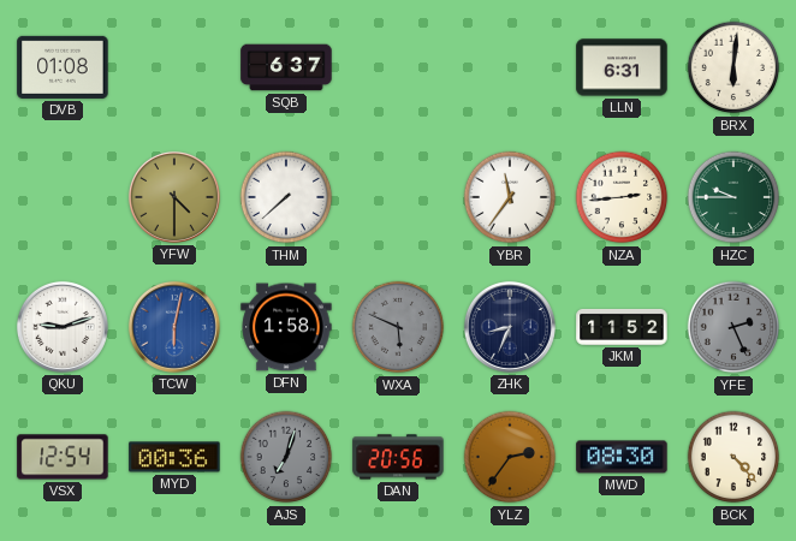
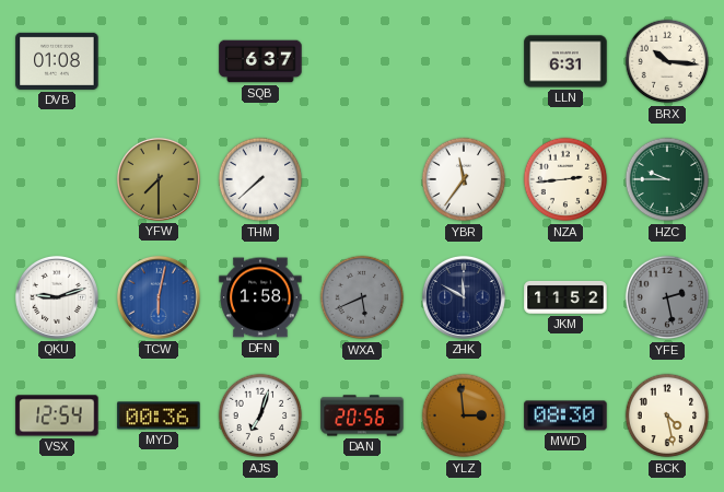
BRX: 6:01 -> 10:16 (667, 61)
YFW: 4:30 -> 7:30 (159, 179)
WXA: 5:49 -> 5:41 (362, 297)
ZHK: 8:34 -> 11:50 (464, 297)
YFE: 2:26 -> 2:28 (667, 297)
AJS dial: grey -> white (260, 415)
YLZ: 2:36 -> 2:59 (464, 415)
BCK: 4:23 -> 4:28 (667, 415)
